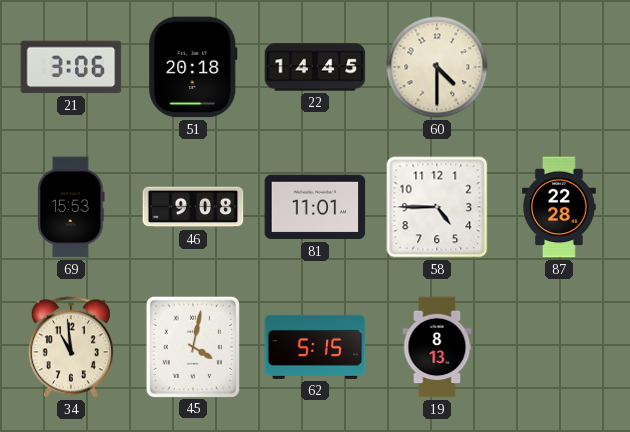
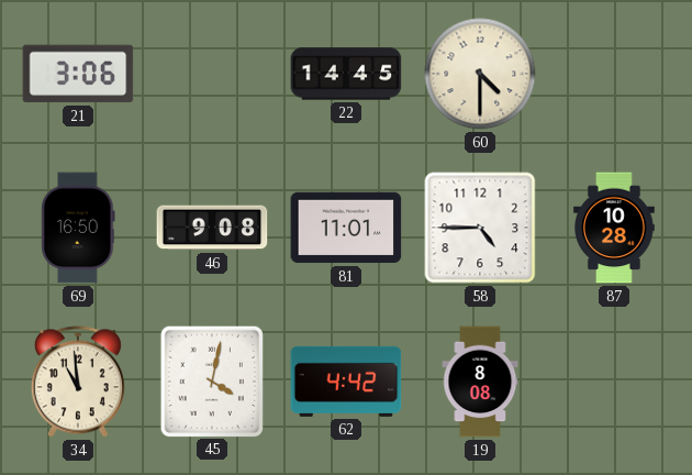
51: 20:18 -> none (193, 67)
69: 15:53 -> 16:50 (78, 228)
87: 22:28 -> 10:28 (615, 228)
62: 5:15 -> 4:42 (346, 382)
19: 8:13 -> 8:08 (480, 382)
